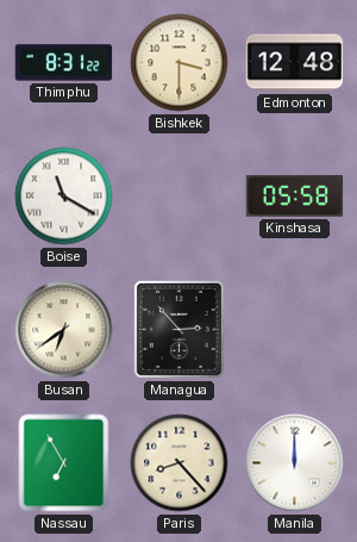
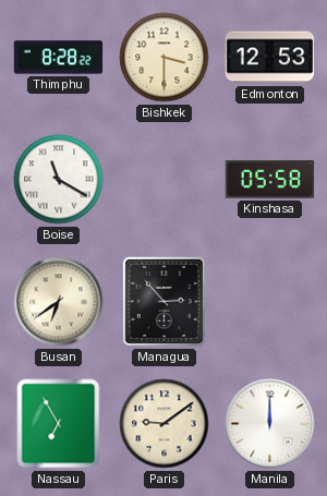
Thimphu: 8:31 -> 8:28 (59, 58)
Edmonton: 12:48 -> 12:53 (270, 58)
Paris: 8:23 -> 9:09 (165, 424)
